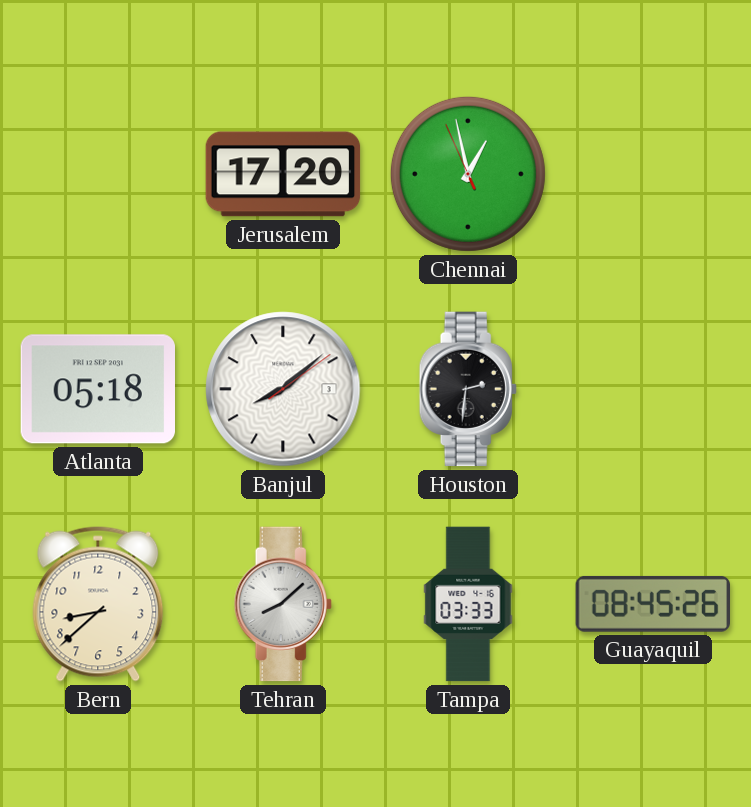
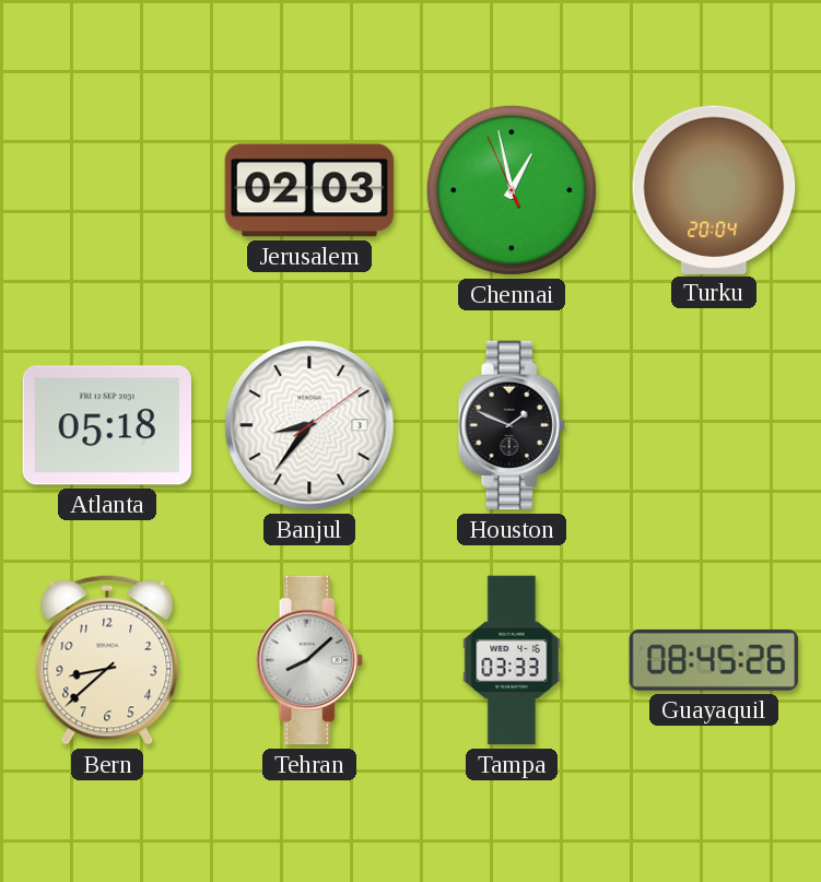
Jerusalem: 17:20 -> 02:03 (309, 190)
Turku: none -> 20:04 (714, 189)
Banjul: 8:08 -> 8:36 (309, 425)
Houston: 2:31 -> 1:49 (512, 425)
